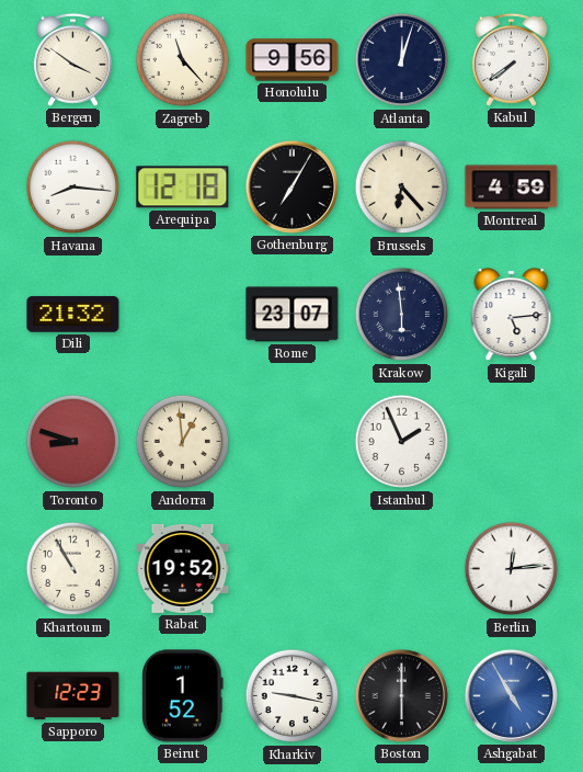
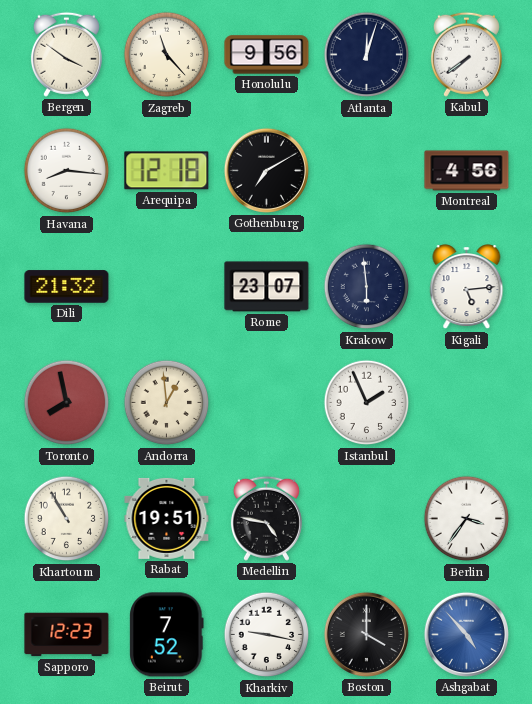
Gothenburg: 7:05 -> 7:10 (266, 170)
Brussels: 6:23 -> none (402, 188)
Montreal: 4:59 -> 4:56 (467, 171)
Toronto: 8:48 -> 7:58 (67, 403)
Rabat: 19:52 -> 19:51 (167, 518)
Medellin: none -> 4:47 (266, 518)
Berlin: 12:14 -> 3:36 (467, 519)
Beirut: 1:52 -> 7:52 (167, 635)
Boston: 6:00 -> 4:00 (366, 634)
Ashgabat: 4:55 -> 4:53 (466, 634)
